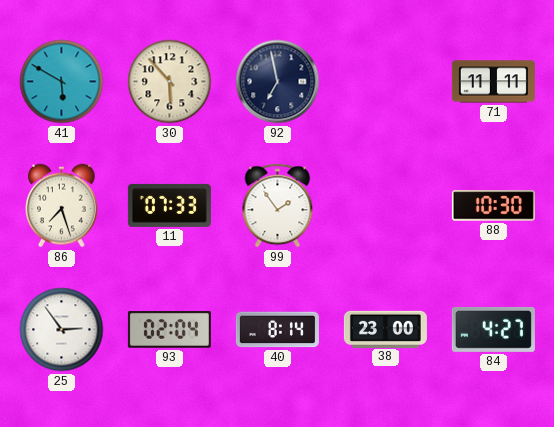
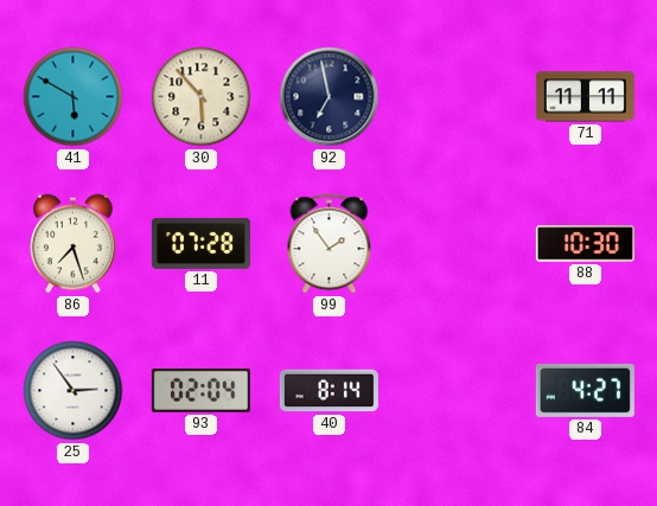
11: 07:33 -> 07:28 (200, 243)
38: 23:00 -> none (385, 329)
